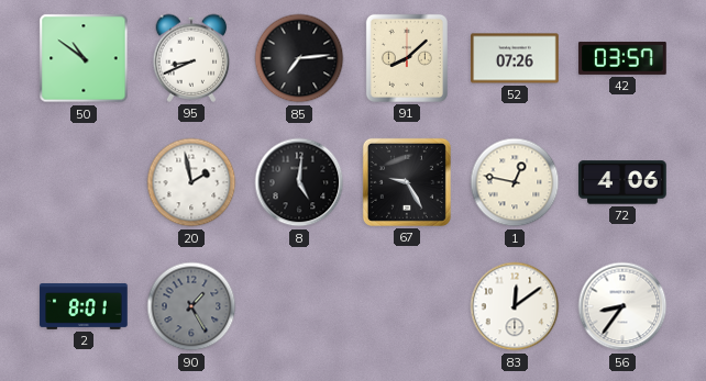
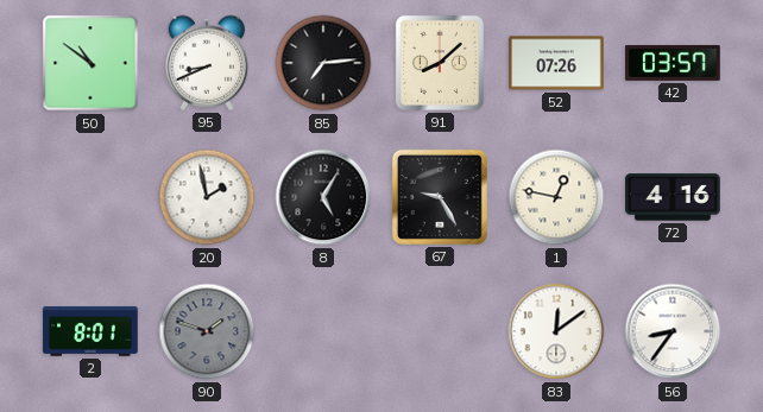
8: 5:01 -> 5:05 (323, 197)
72: 4:06 -> 4:16 (673, 197)
90: 1:25 -> 1:48 (207, 331)
